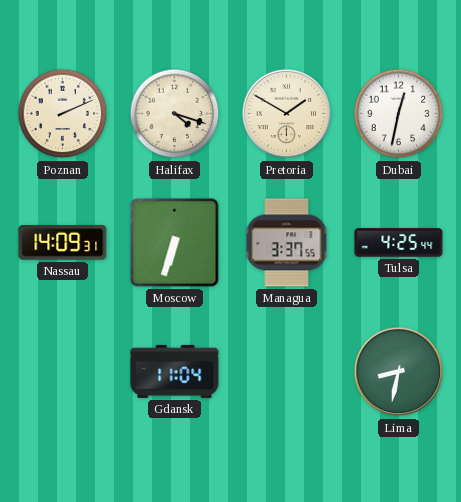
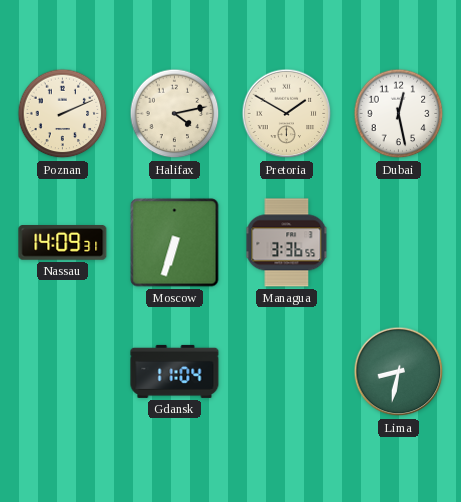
Halifax: 4:18 -> 4:13 (175, 114)
Dubai: 12:32 -> 12:28 (399, 114)
Managua: 3:37 -> 3:36 (287, 243)
Tulsa: 4:25 -> none (399, 243)
